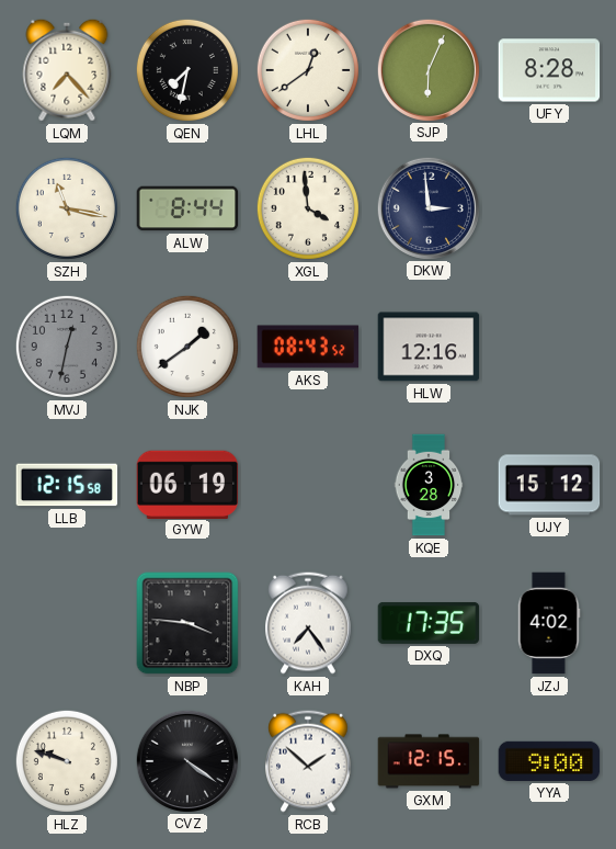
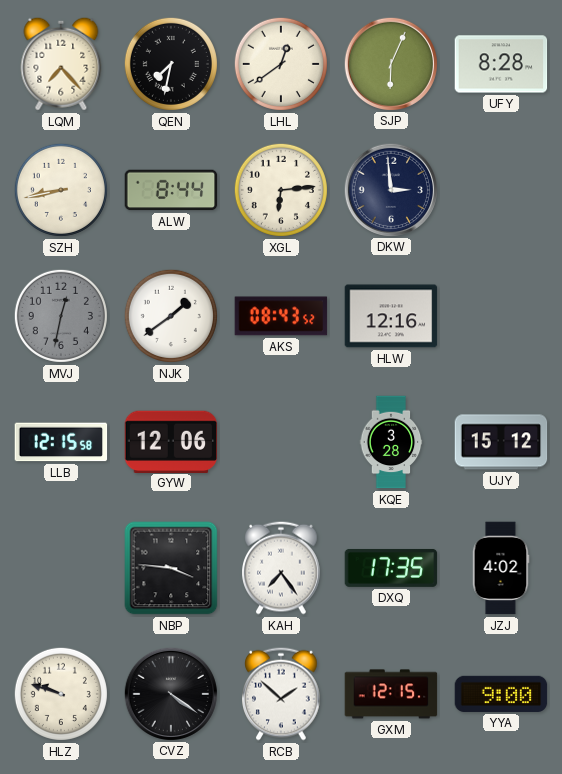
SZH: 11:17 -> 8:43 (61, 190)
XGL: 3:59 -> 6:14 (281, 190)
GYW: 06:19 -> 12:06 (171, 441)
